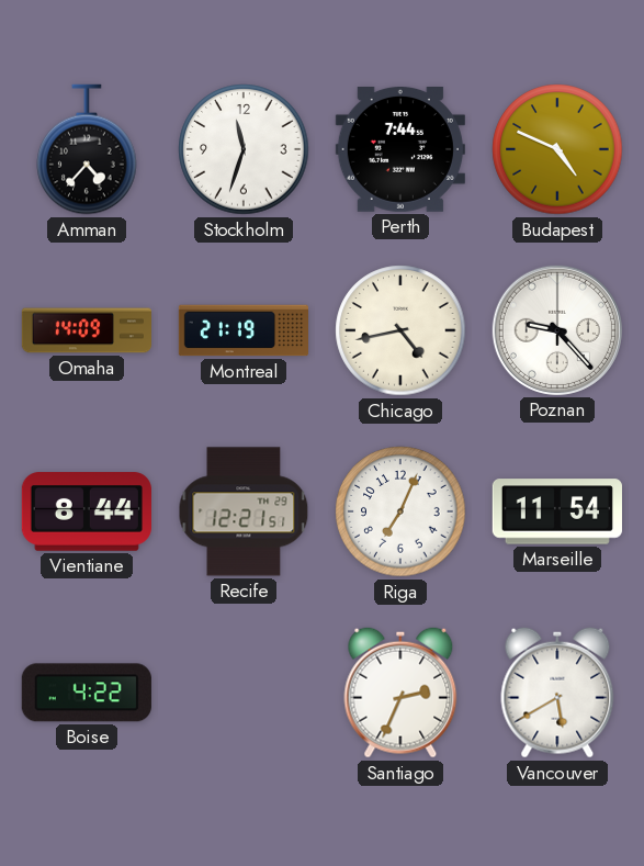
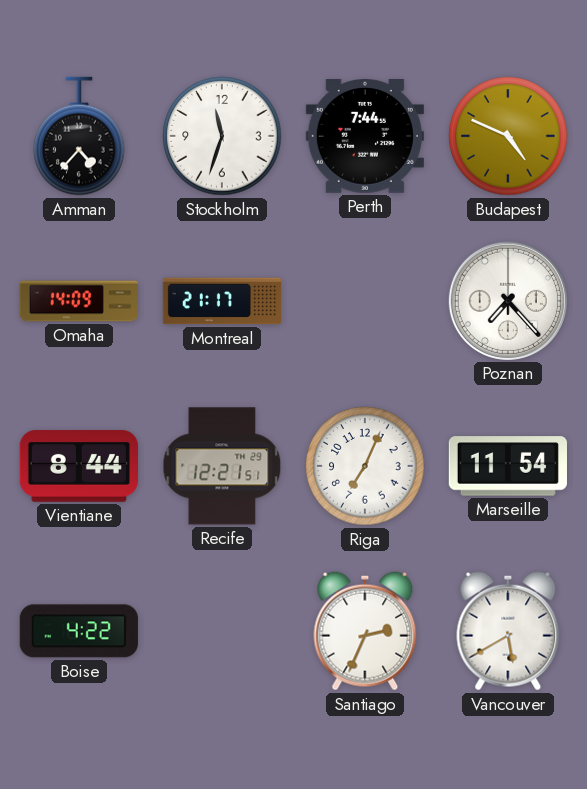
Montreal: 21:19 -> 21:17 (221, 301)
Chicago: 4:43 -> none (400, 330)
Poznan: 9:23 -> 7:23 (508, 301)
